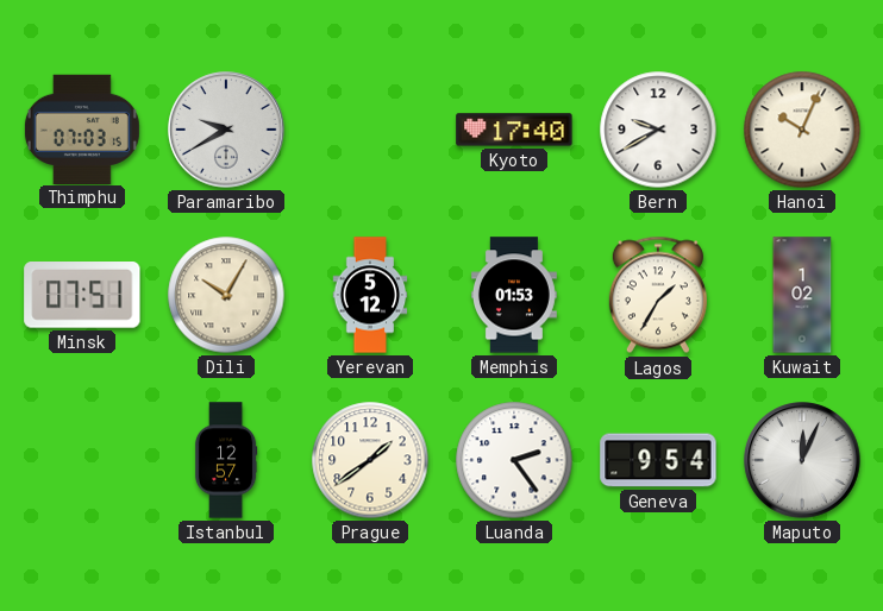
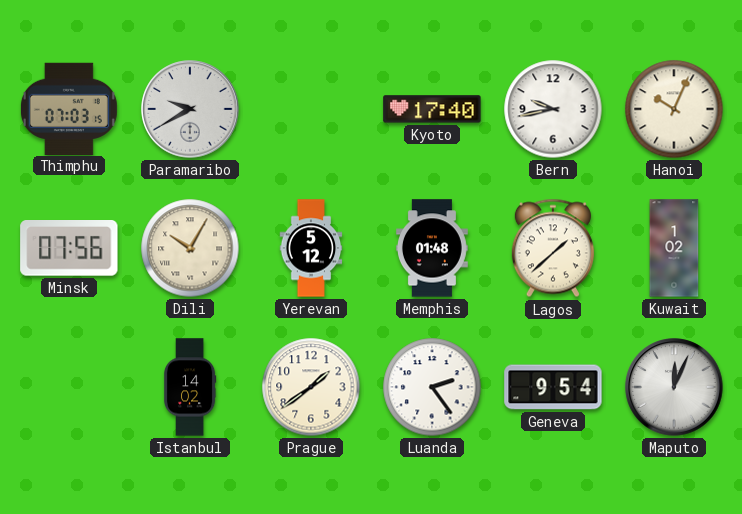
Bern: 9:40 -> 9:43 (553, 109)
Minsk: 07:51 -> 07:56 (69, 249)
Memphis: 01:53 -> 01:48 (432, 248)
Lagos: 1:35 -> 1:38 (553, 248)
Istanbul: 12:57 -> 14:02 (190, 387)
